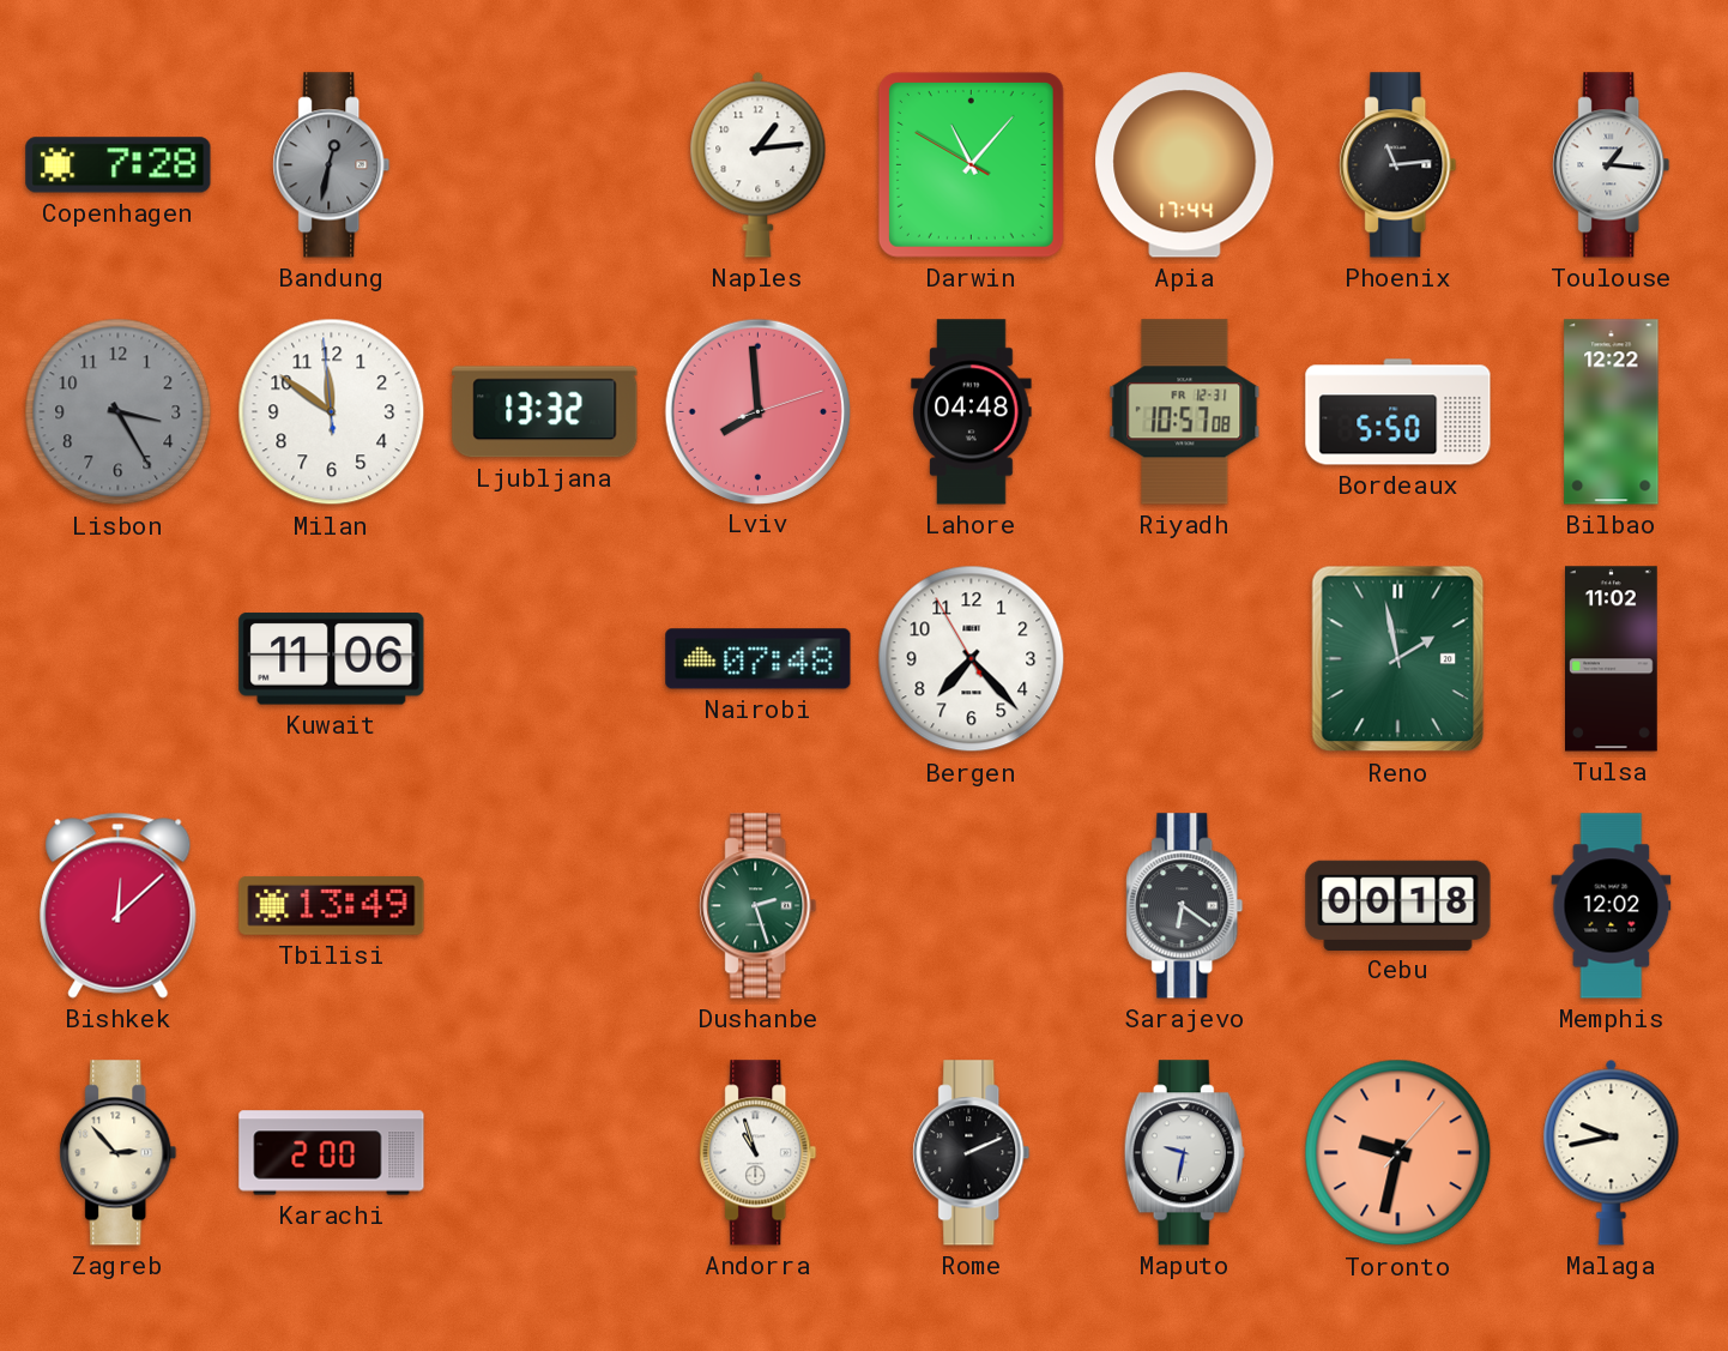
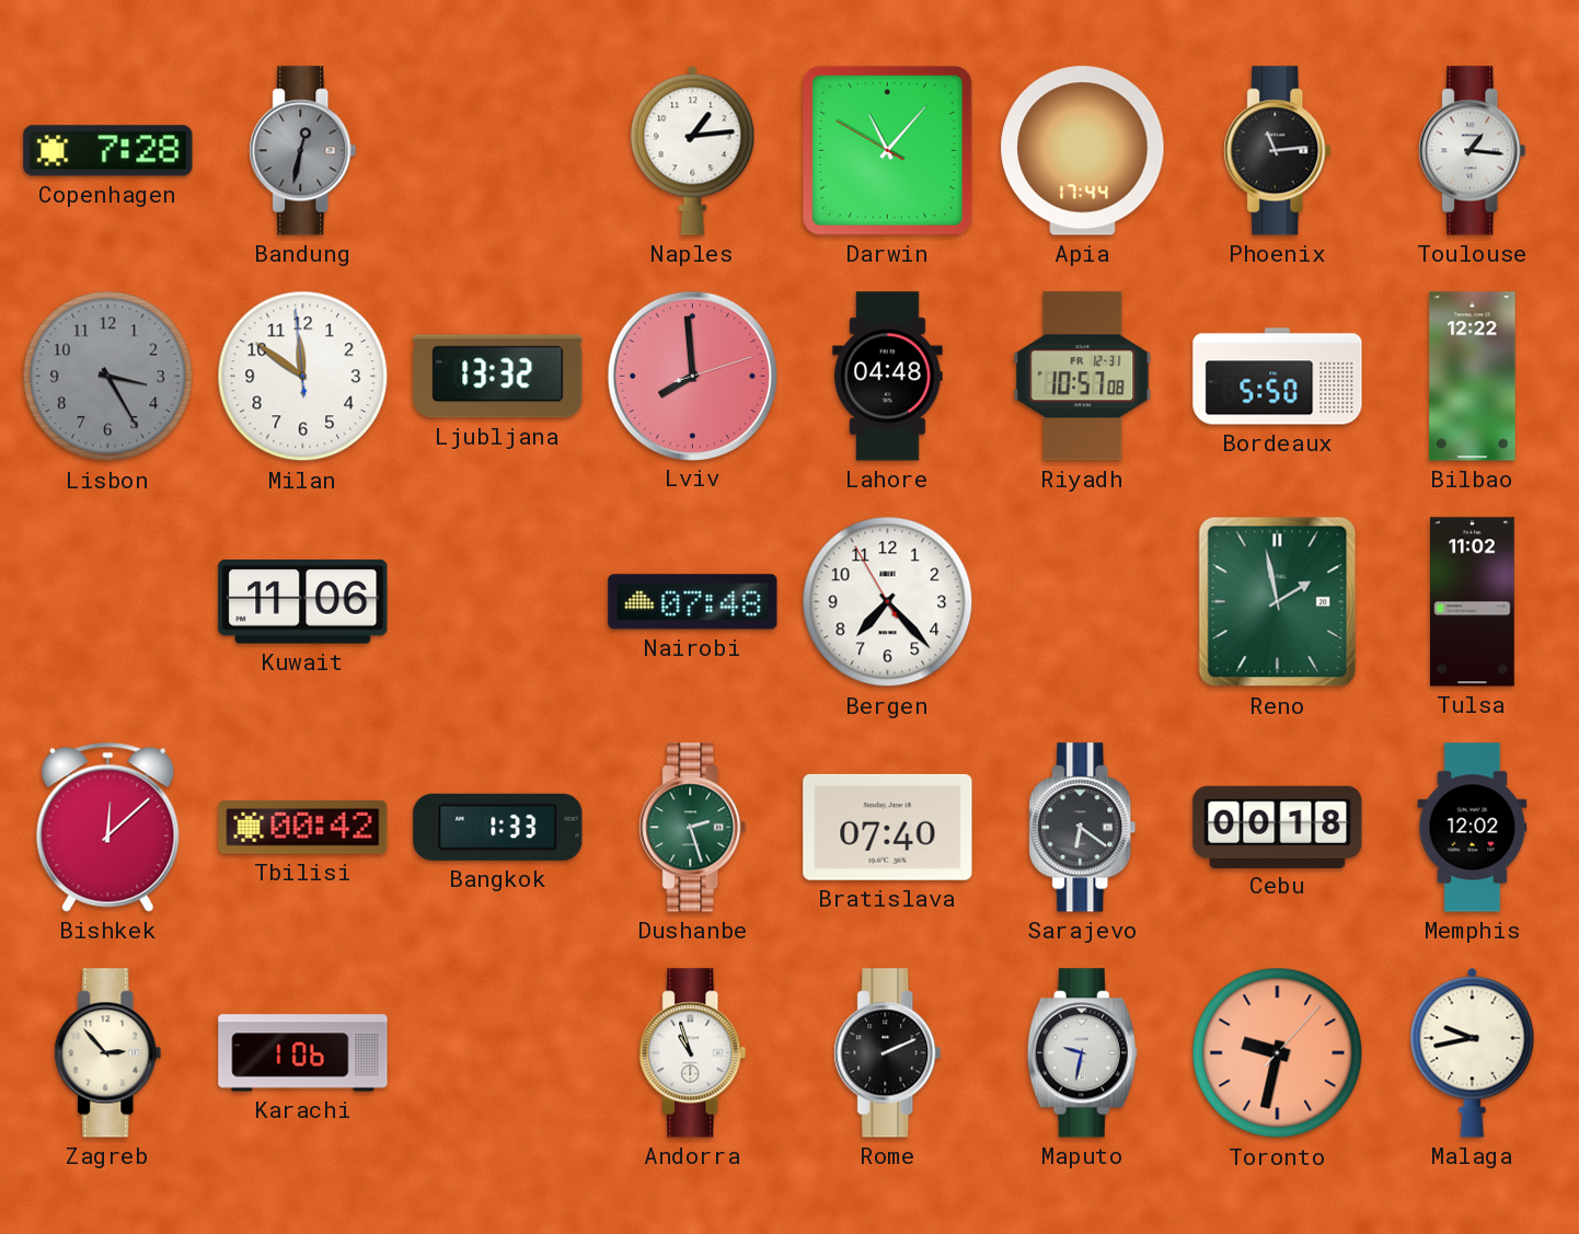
Tbilisi: 13:49 -> 00:42 (303, 828)
Bangkok: none -> 1:33 (498, 827)
Bratislava: none -> 07:40 (888, 827)
Karachi: 2:00 -> 1:06 (303, 1053)
